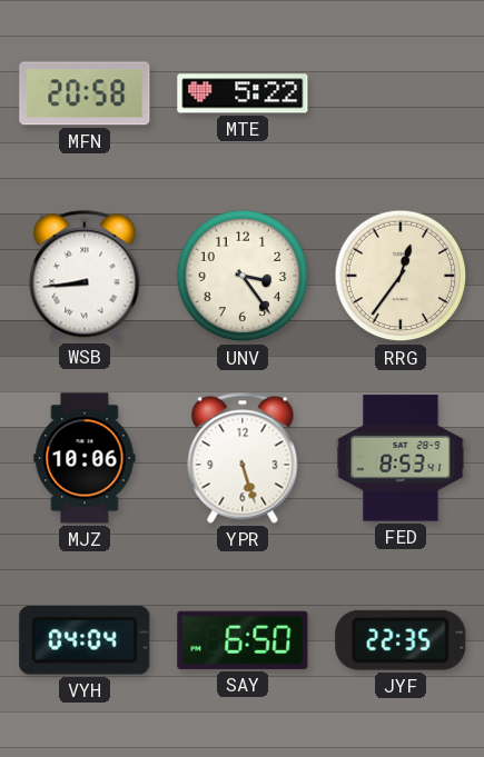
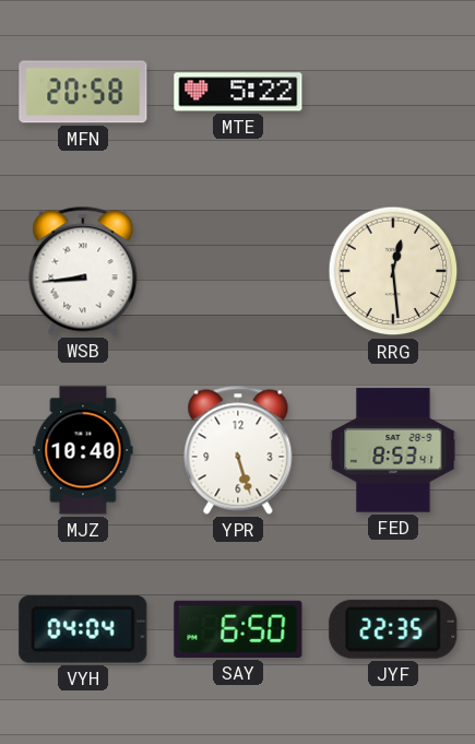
UNV: 3:24 -> none (243, 276)
RRG: 12:36 -> 12:29 (393, 271)
MJZ: 10:06 -> 10:40 (83, 450)
